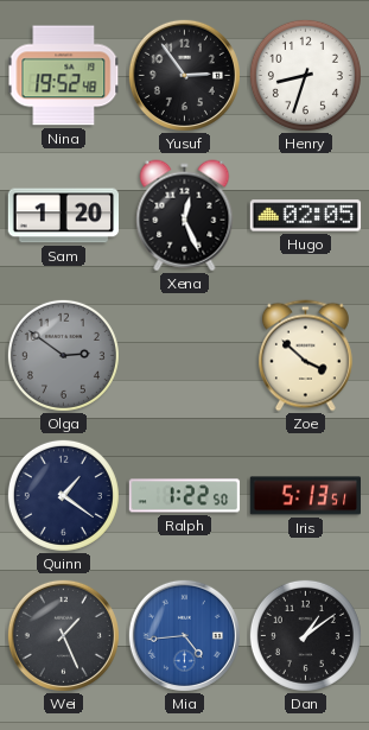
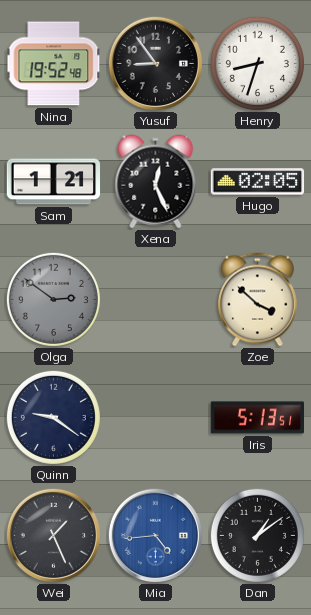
Yusuf: 2:54 -> 8:54 (155, 63)
Sam: 1:20 -> 1:21 (54, 182)
Quinn: 1:21 -> 9:21 (53, 417)
Ralph: 1:22 -> none (185, 496)
